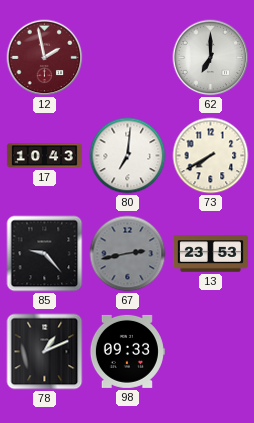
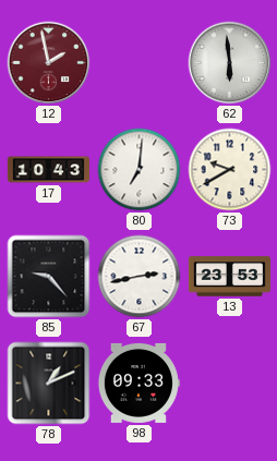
62: 7:00 -> 5:59 (230, 63)
73: 7:40 -> 9:40 (230, 170)
67 dial: grey -> white (140, 277)
